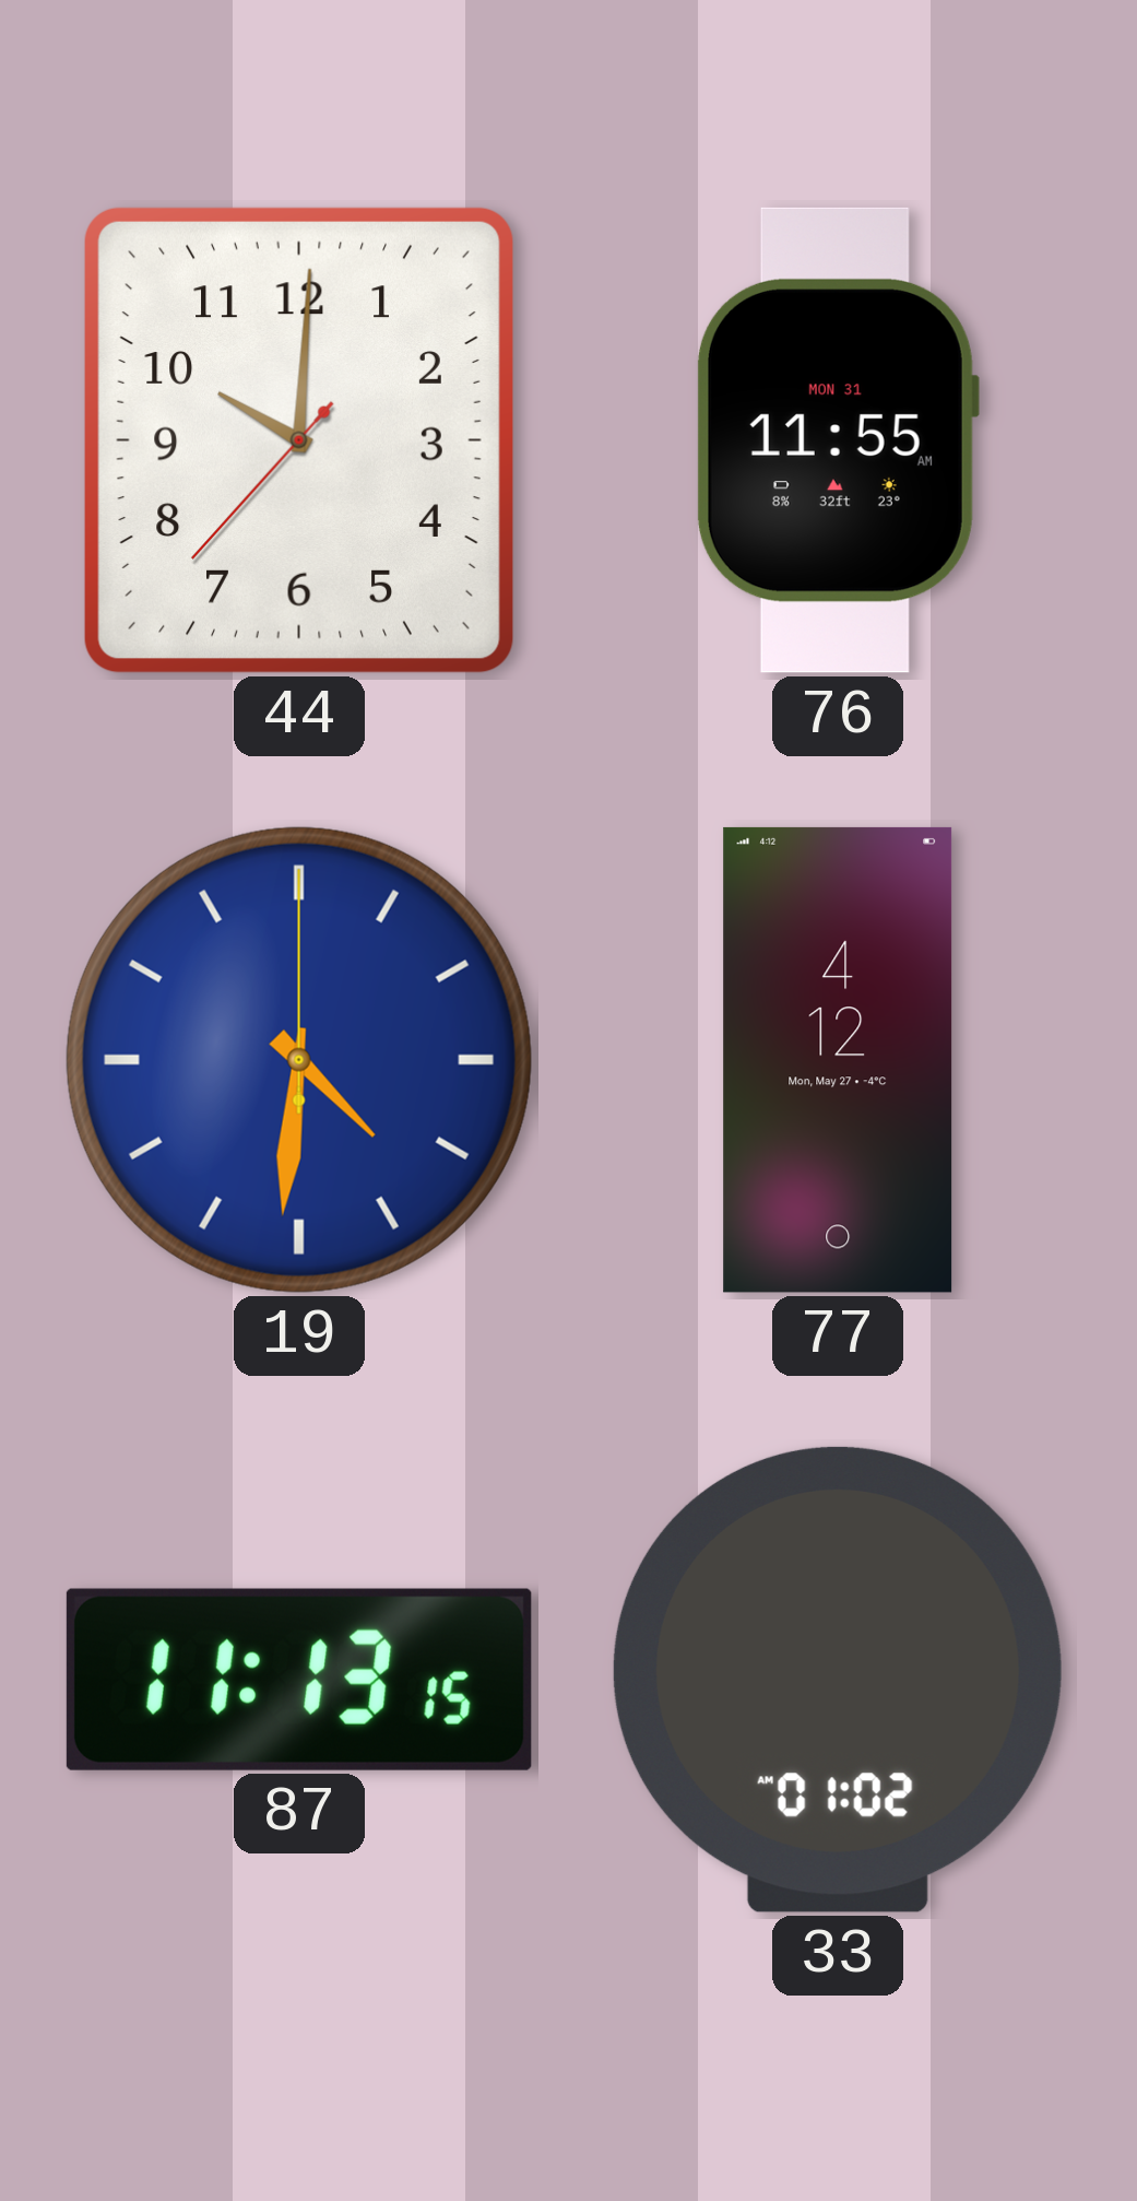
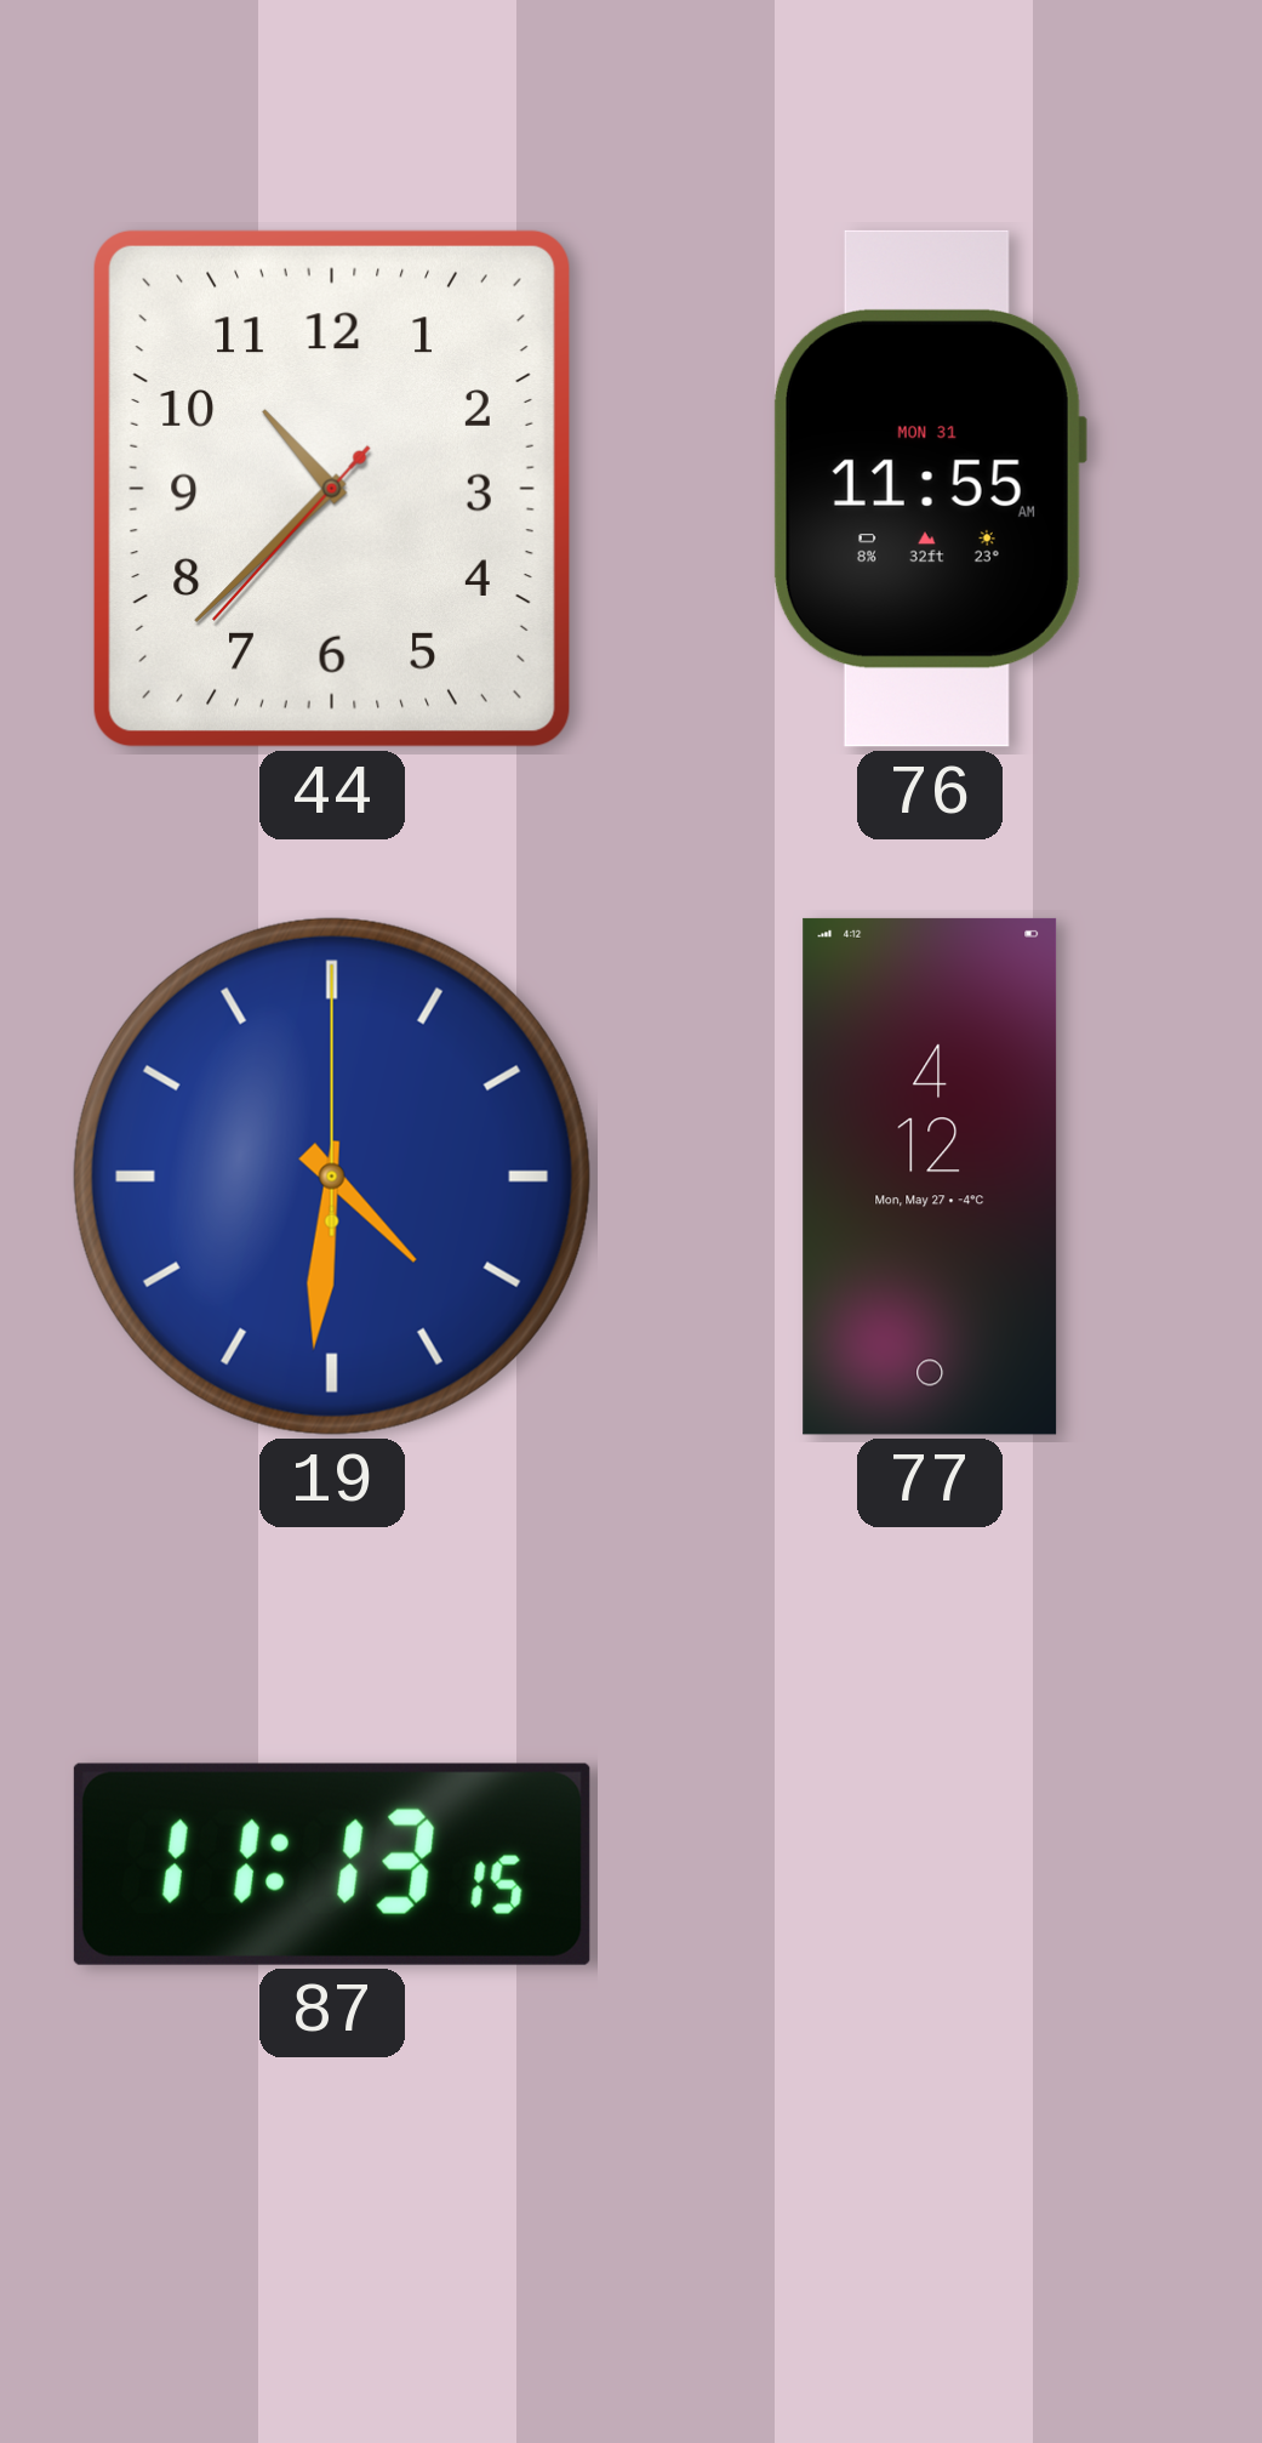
44: 10:00 -> 10:37 (332, 489)
33: 01:02 -> none (838, 1680)
